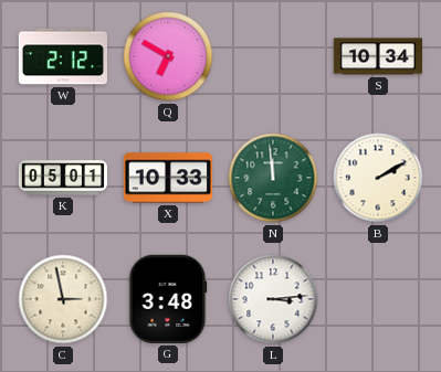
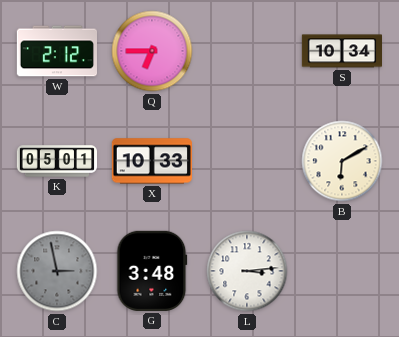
Q: 6:50 -> 6:45 (152, 51)
N: 11:59 -> none (273, 178)
B: 2:10 -> 6:10 (342, 161)
C dial: cream -> grey (57, 271)
